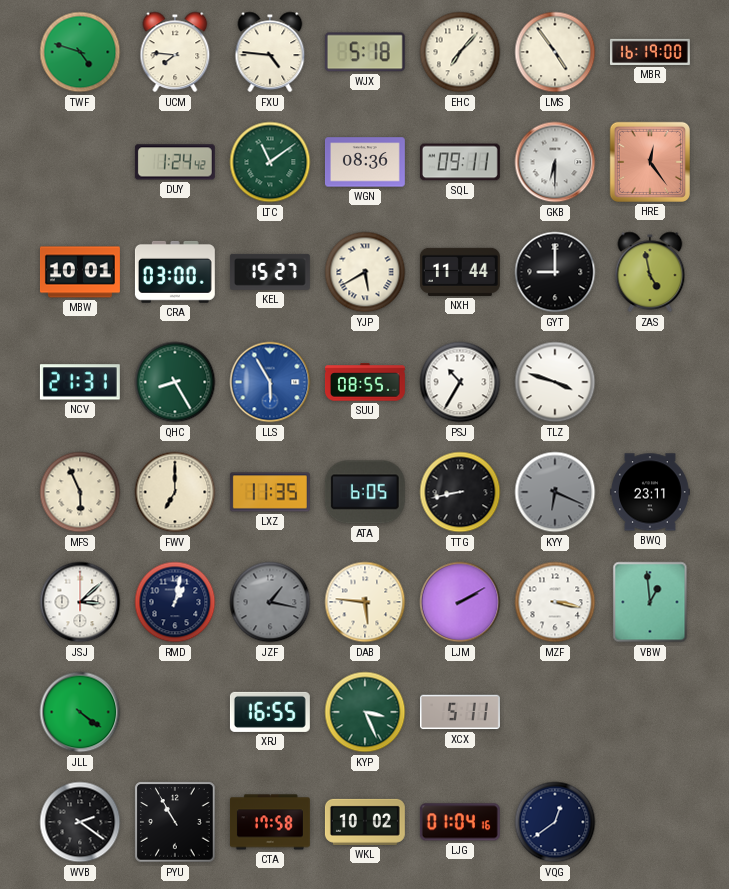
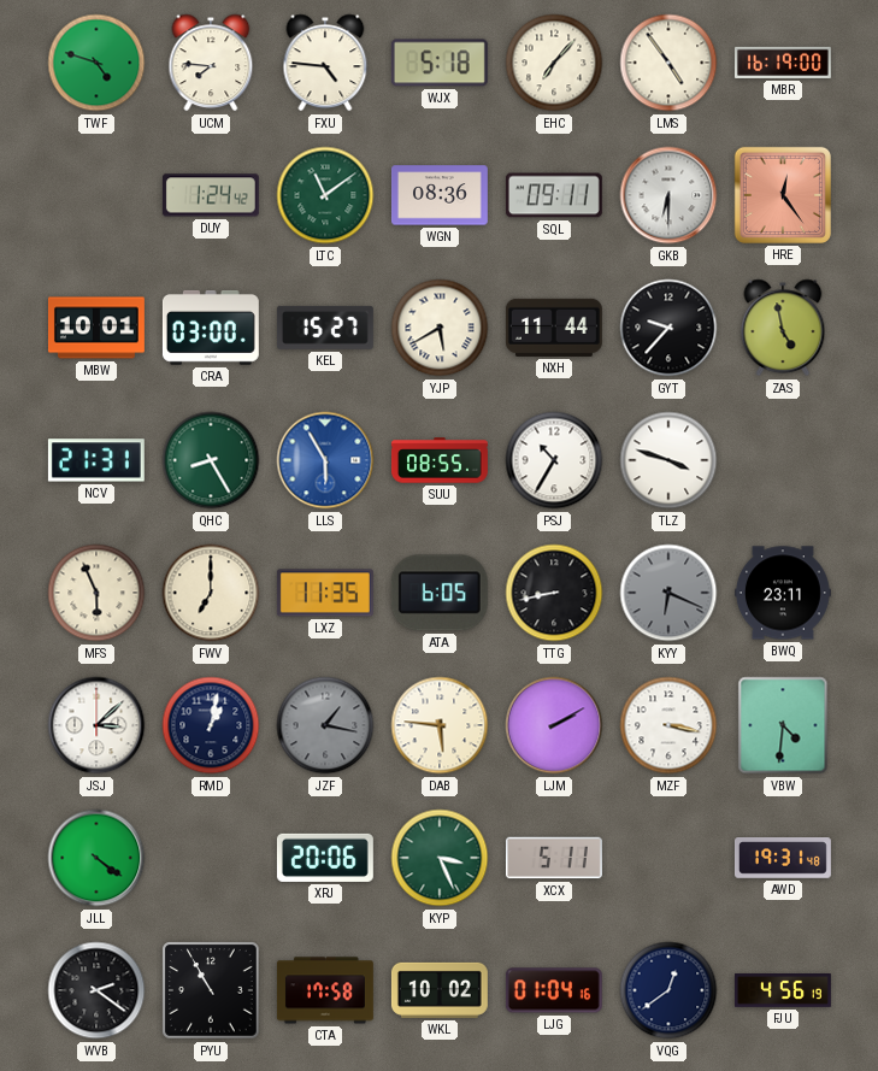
GYT: 9:00 -> 9:37 (668, 328)
VBW: 12:59 -> 4:31 (783, 725)
XRJ: 16:55 -> 20:06 (325, 858)
AWD: none -> 19:31 (783, 859)
FJU: none -> 4:56 (783, 991)
